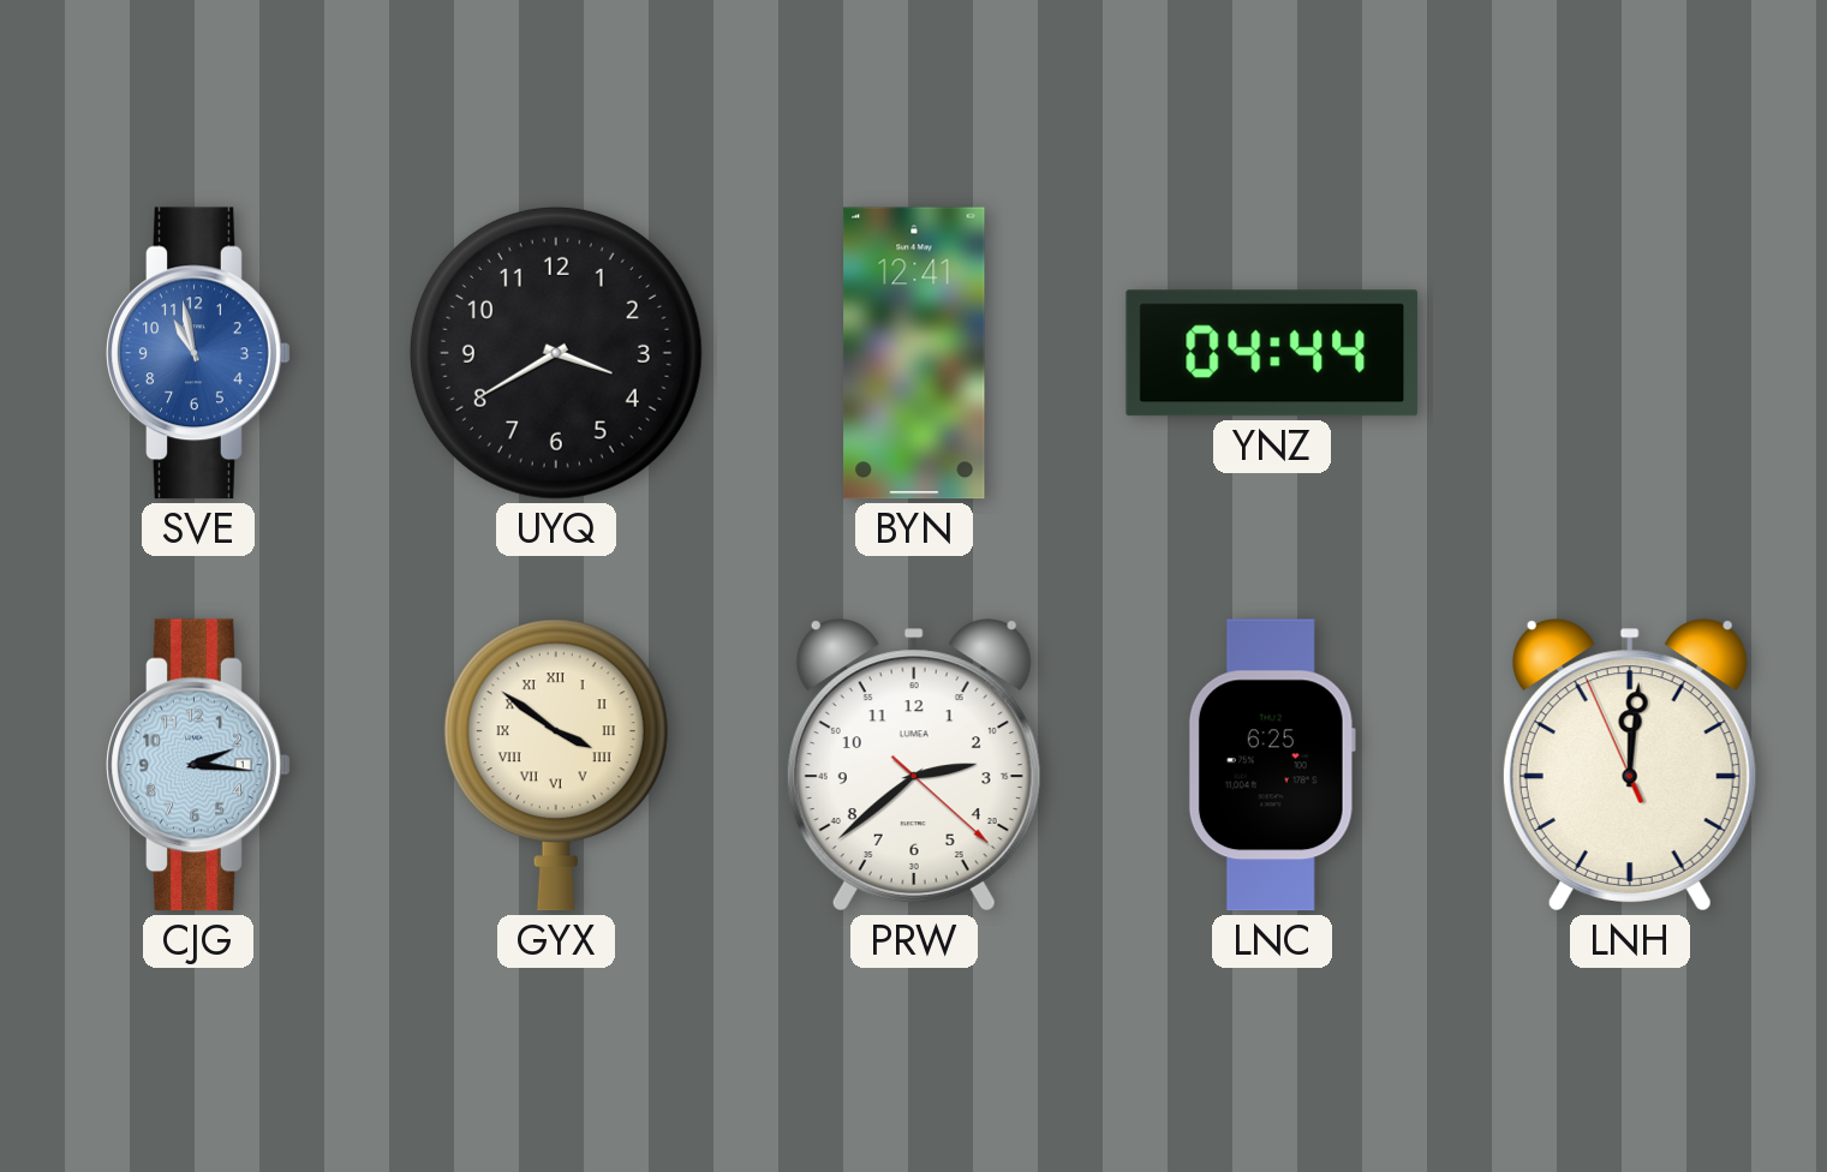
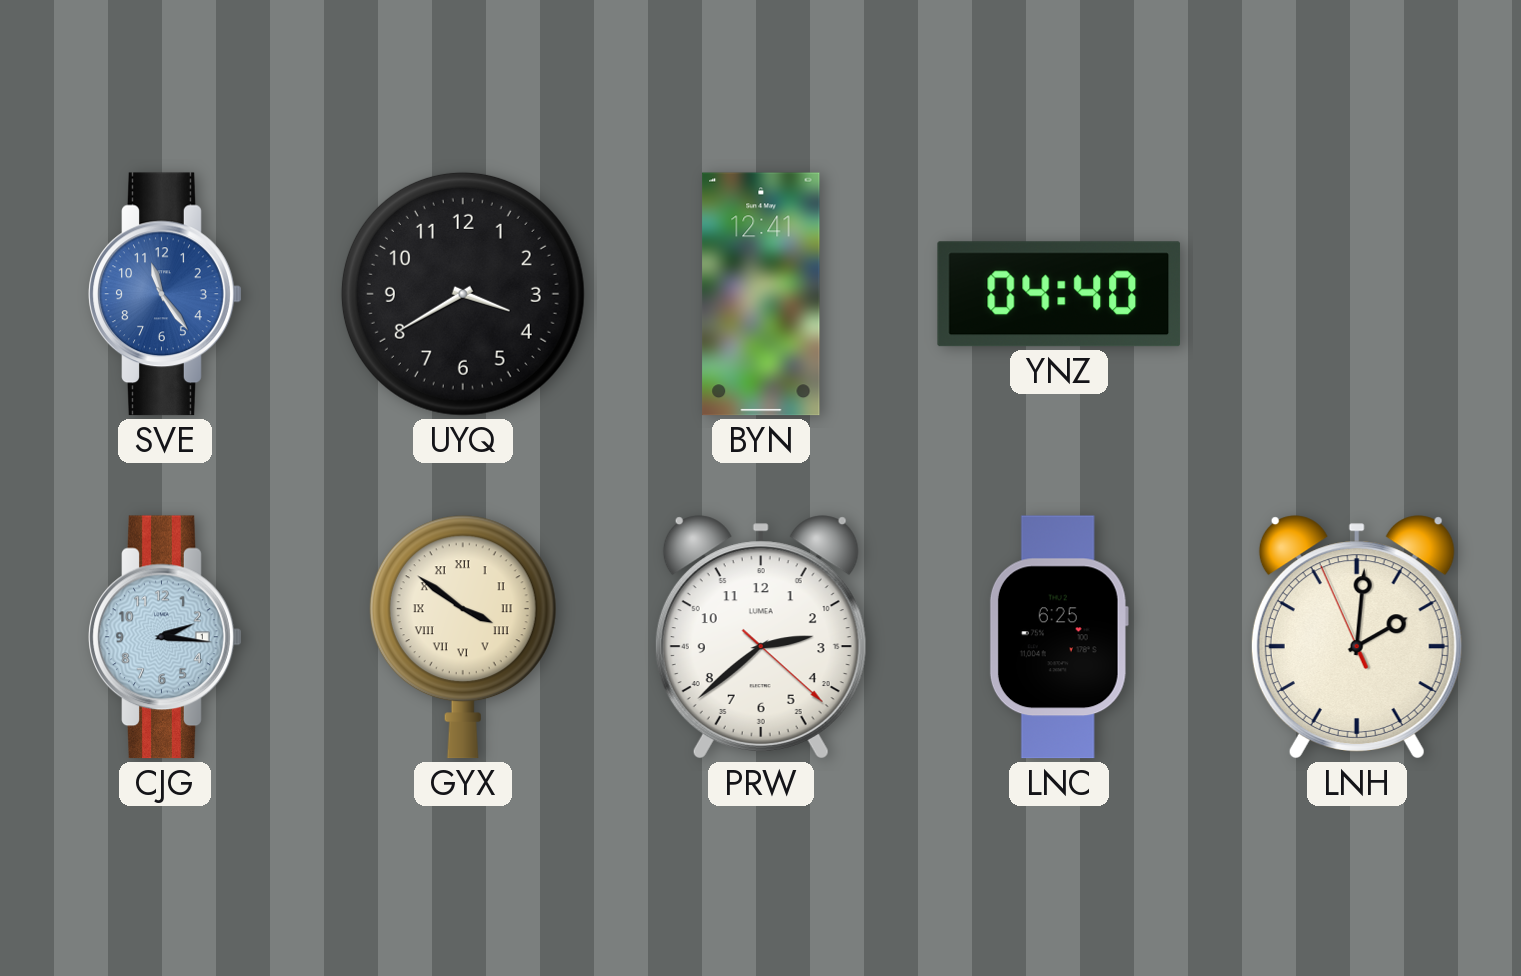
SVE: 10:58 -> 11:24 (165, 294)
YNZ: 04:44 -> 04:40 (1059, 294)
LNH: 12:00 -> 2:00 (1357, 637)
